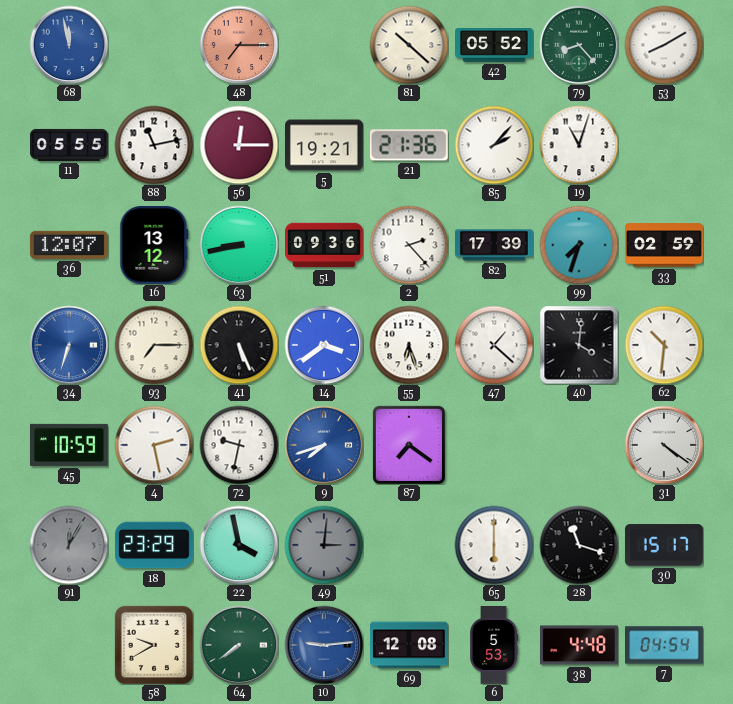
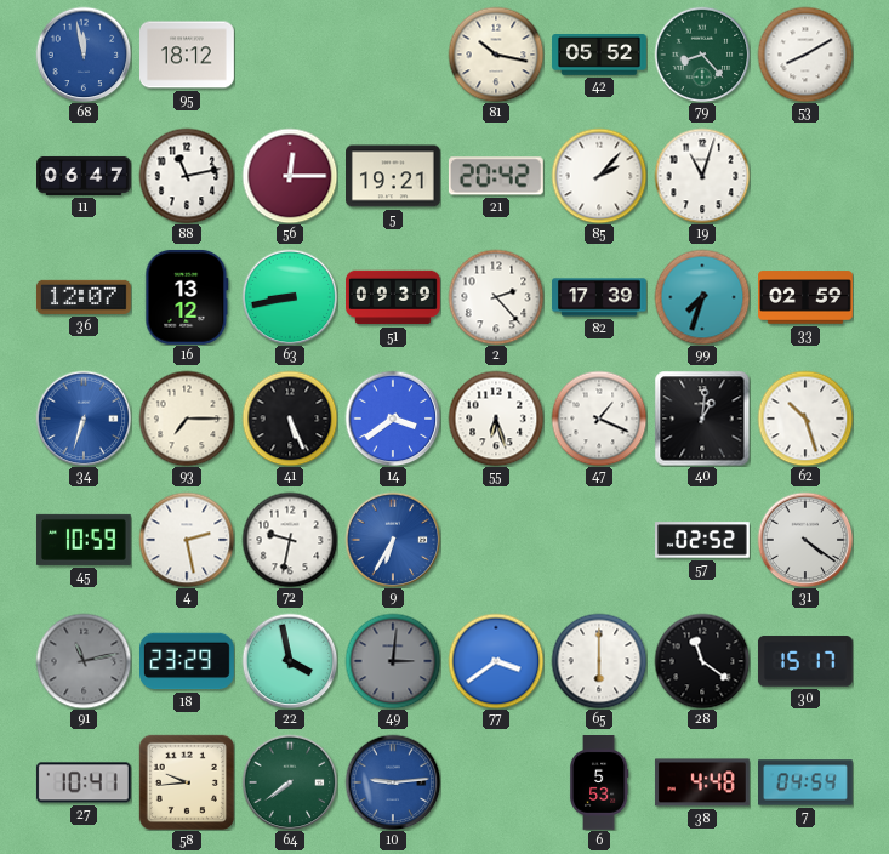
95: none -> 18:12 (188, 55)
48: 7:15 -> none (239, 45)
81: 10:22 -> 10:17 (496, 55)
11: 05:55 -> 06:47 (85, 176)
21: 21:36 -> 20:42 (496, 176)
51: 09:36 -> 09:39 (394, 297)
47: 1:22 -> 1:19 (599, 419)
40: 4:01 -> 1:01 (702, 419)
62: 10:31 -> 10:27 (805, 419)
9: 7:42 -> 6:35 (393, 540)
87: 7:21 -> none (409, 445)
57: none -> 02:52 (703, 540)
91: 12:05 -> 11:13 (84, 661)
77: none -> 3:39 (496, 661)
28: 11:18 -> 11:21 (702, 661)
27: none -> 10:41 (84, 782)
58: 9:40 -> 9:44 (187, 782)
69: 12:08 -> none (410, 645)
